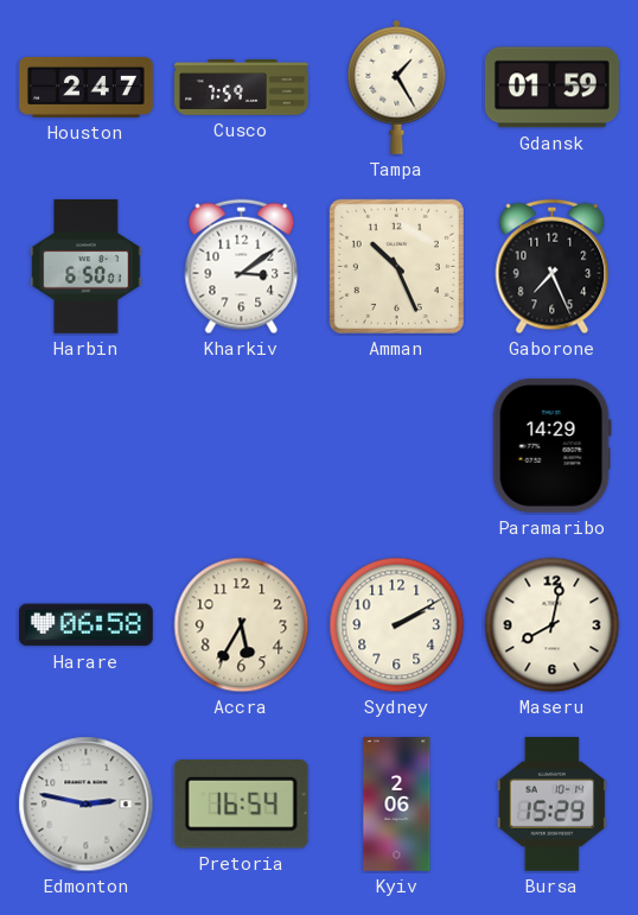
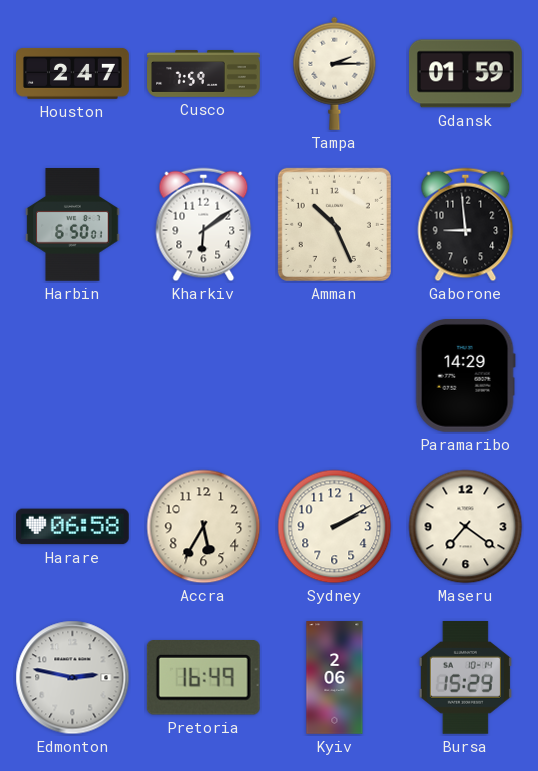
Tampa: 1:25 -> 2:15 (335, 73)
Kharkiv: 3:09 -> 6:09 (204, 225)
Gaborone: 7:26 -> 8:59 (466, 225)
Maseru: 8:02 -> 7:21 (466, 527)
Pretoria: 16:54 -> 16:49 (203, 678)
